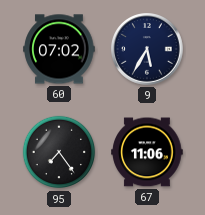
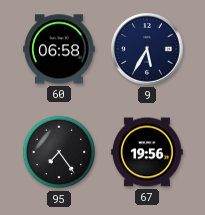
60: 07:02 -> 06:58 (59, 49)
67: 11:06 -> 19:56 (147, 152)
